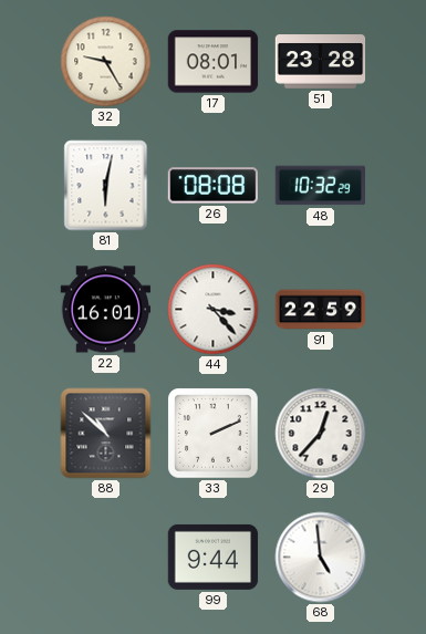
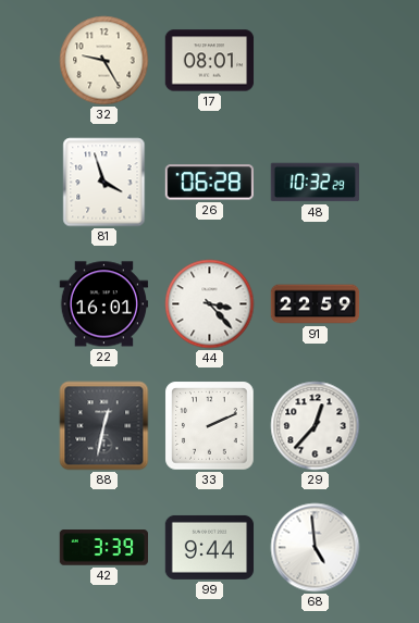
51: 23:28 -> none (321, 62)
81: 6:02 -> 3:57 (104, 183)
26: 08:08 -> 06:28 (209, 183)
88: 10:52 -> 12:32 (104, 426)
42: none -> 3:39 (103, 548)
